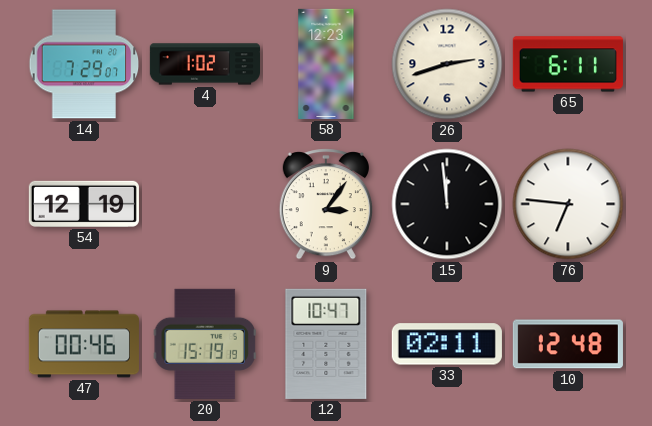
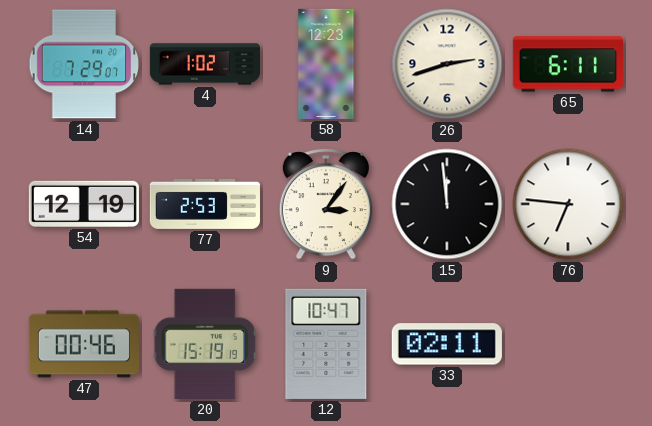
77: none -> 2:53 (205, 204)
10: 12:48 -> none (568, 344)
